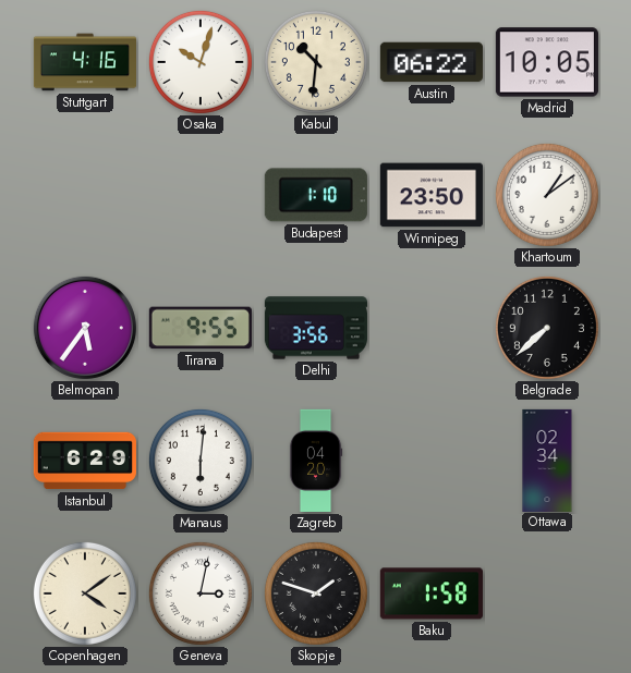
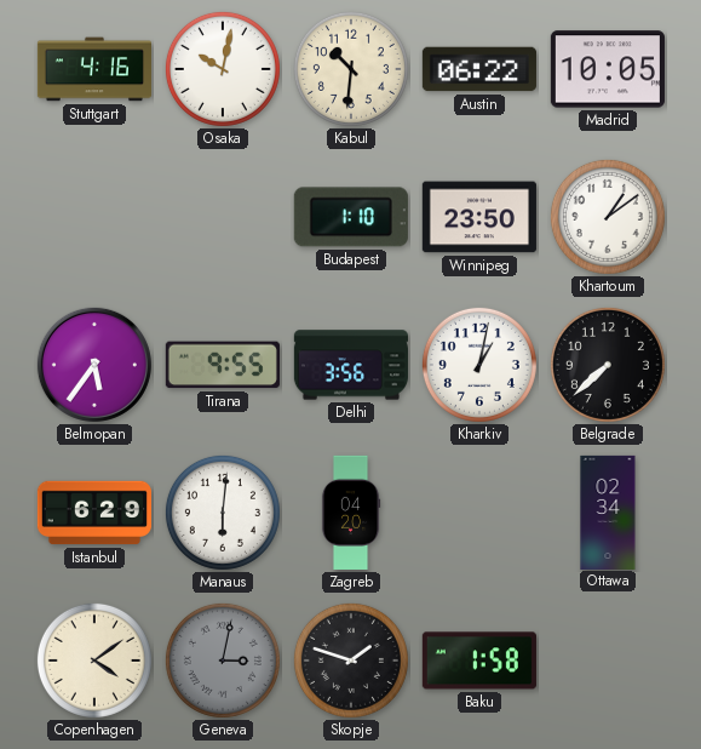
Osaka: 10:03 -> 10:02 (223, 69)
Kharkiv: none -> 1:02 (479, 365)
Geneva dial: white -> grey (223, 661)
